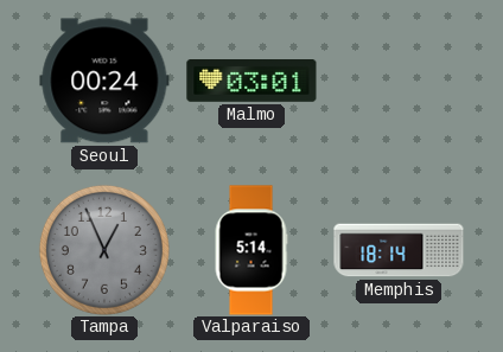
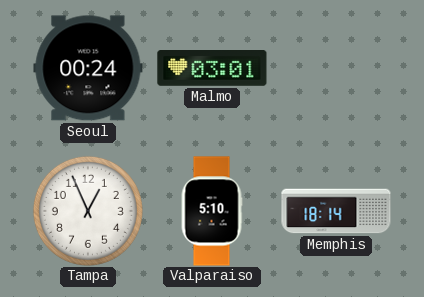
Tampa dial: grey -> white (88, 211)
Valparaiso: 5:14 -> 5:10 (212, 211)
